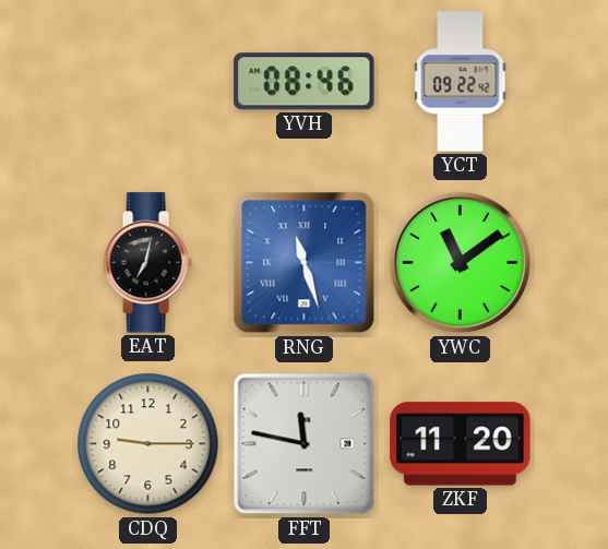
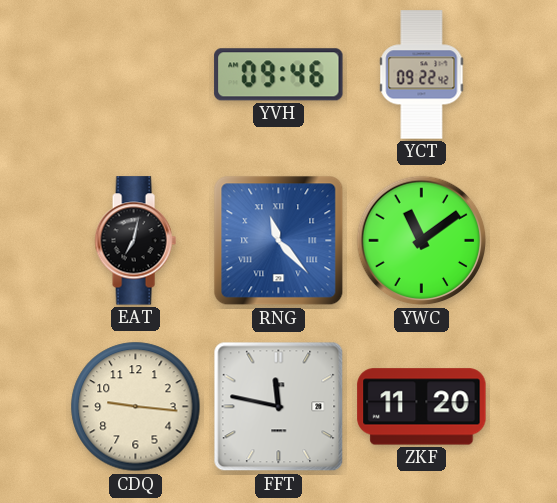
YVH: 08:46 -> 09:46 (279, 75)
RNG: 11:27 -> 11:23 (279, 241)
CDQ: 9:15 -> 9:16 (136, 407)
